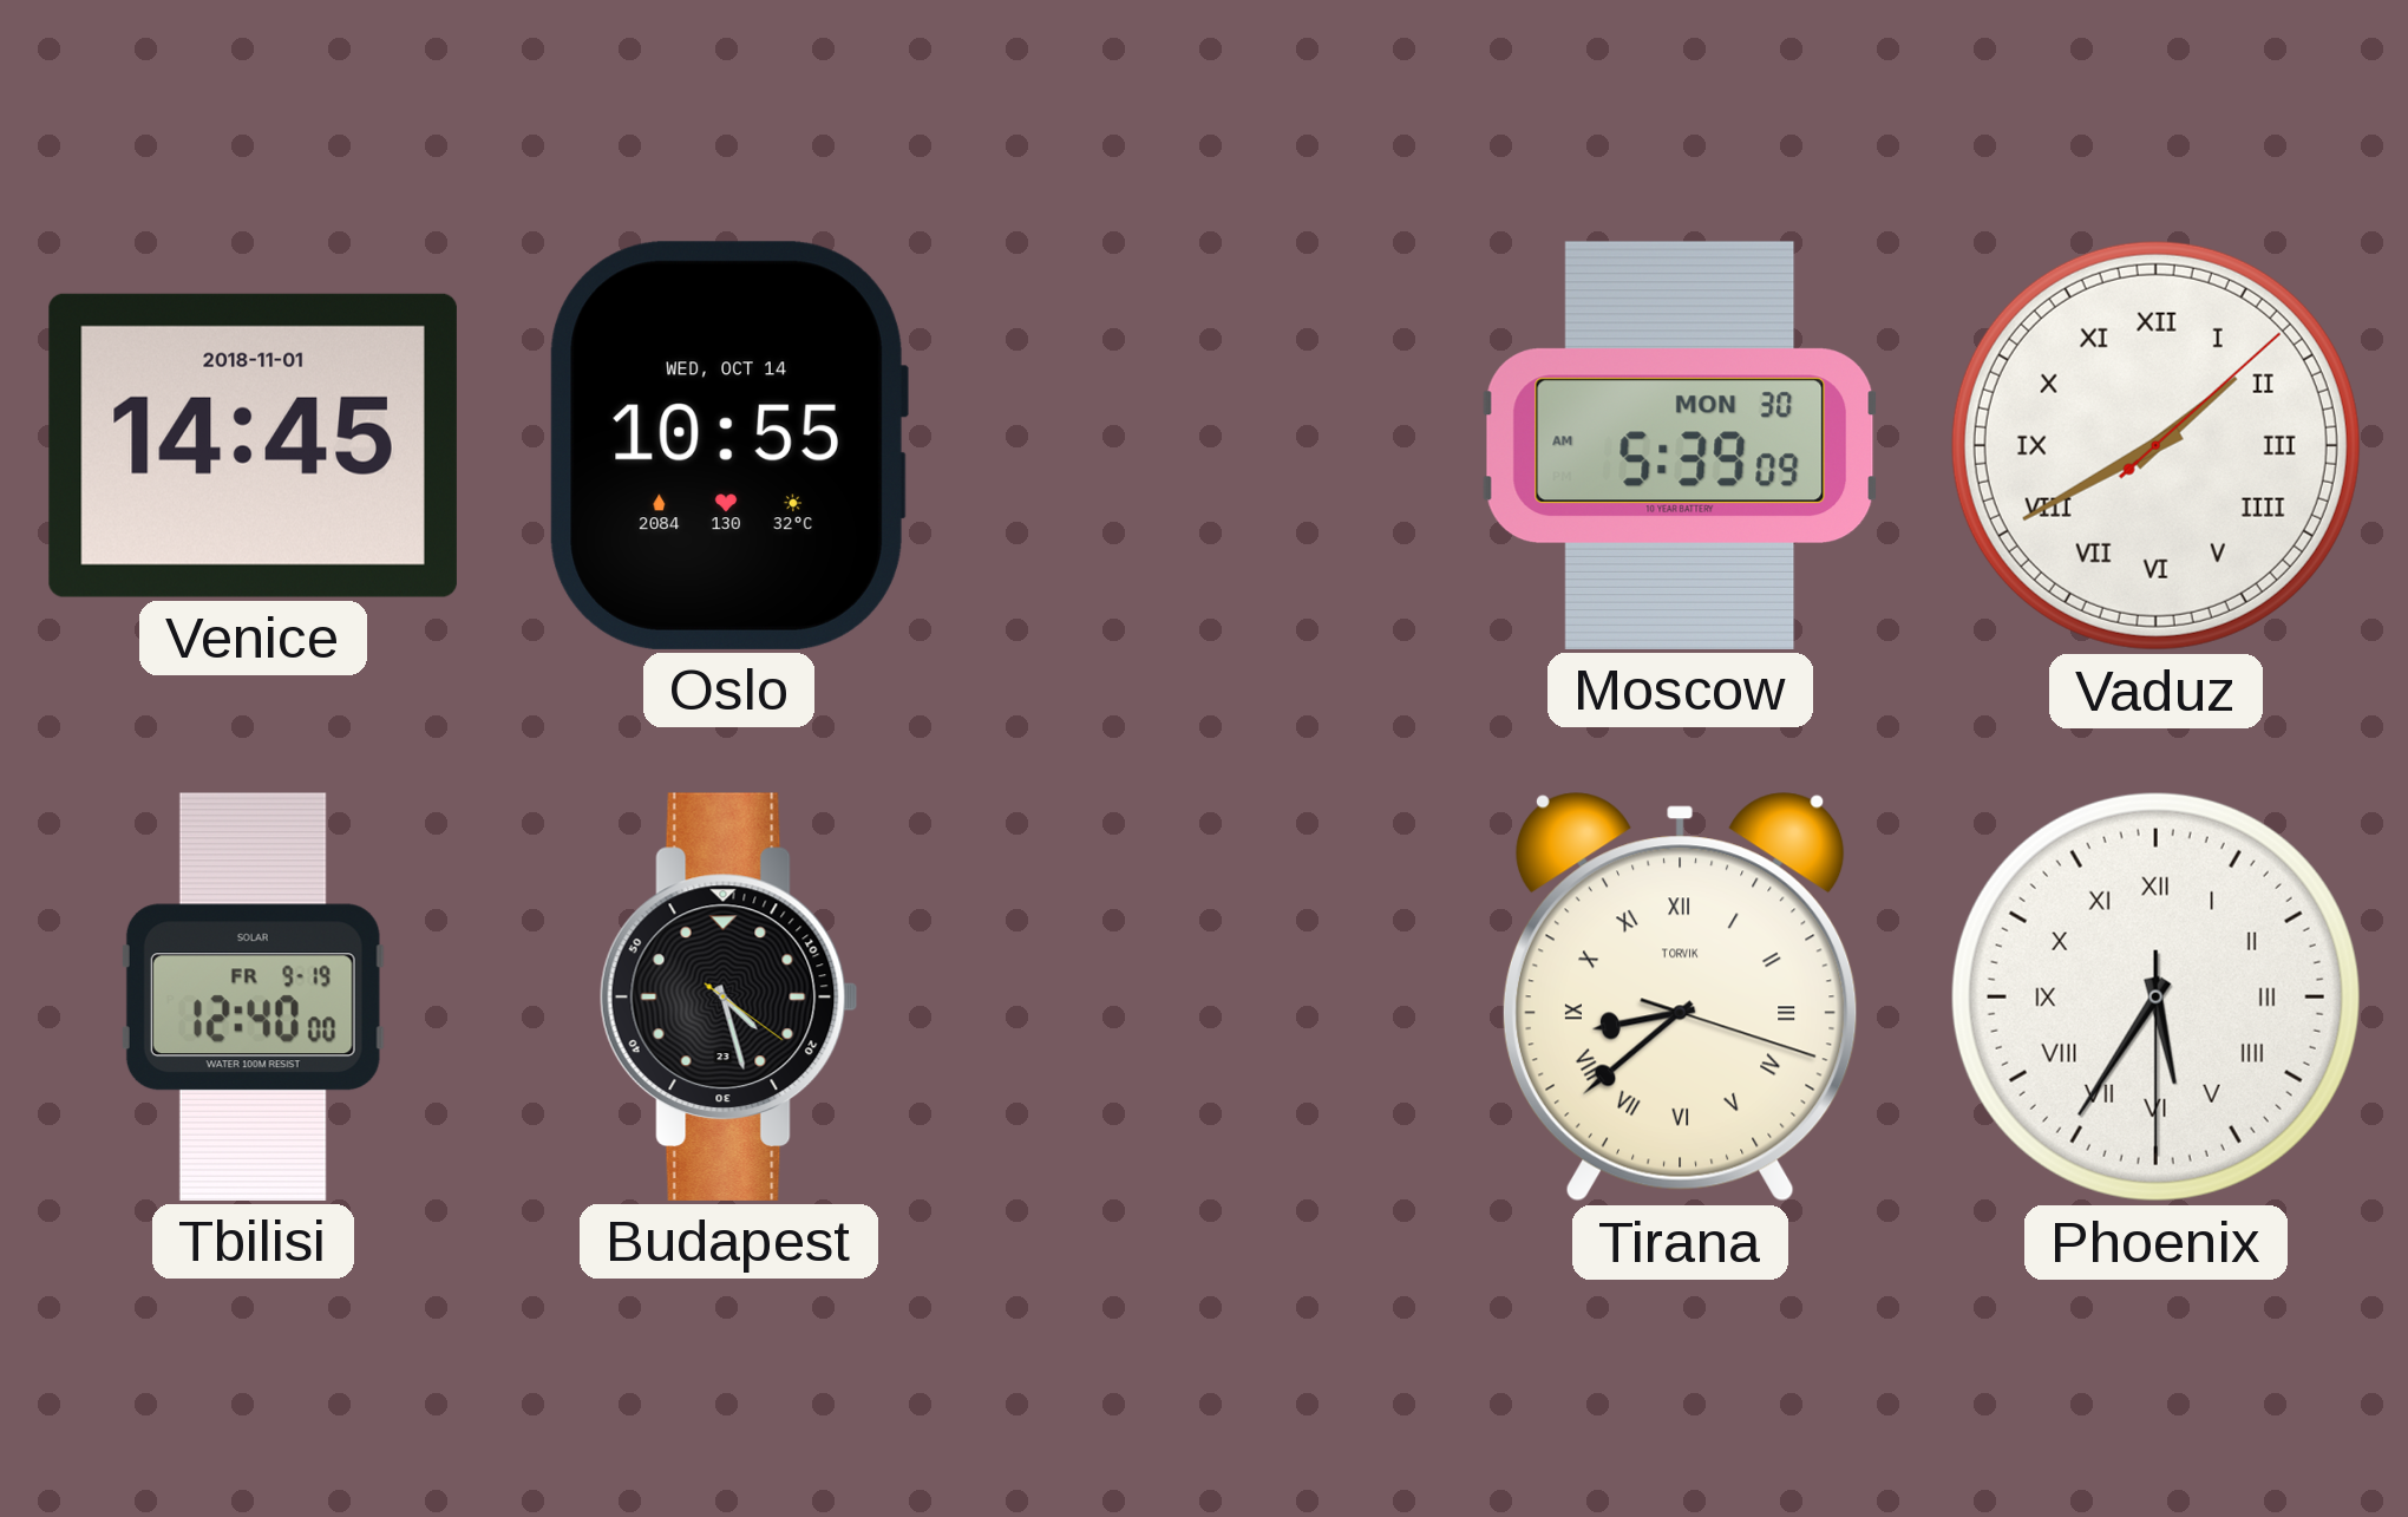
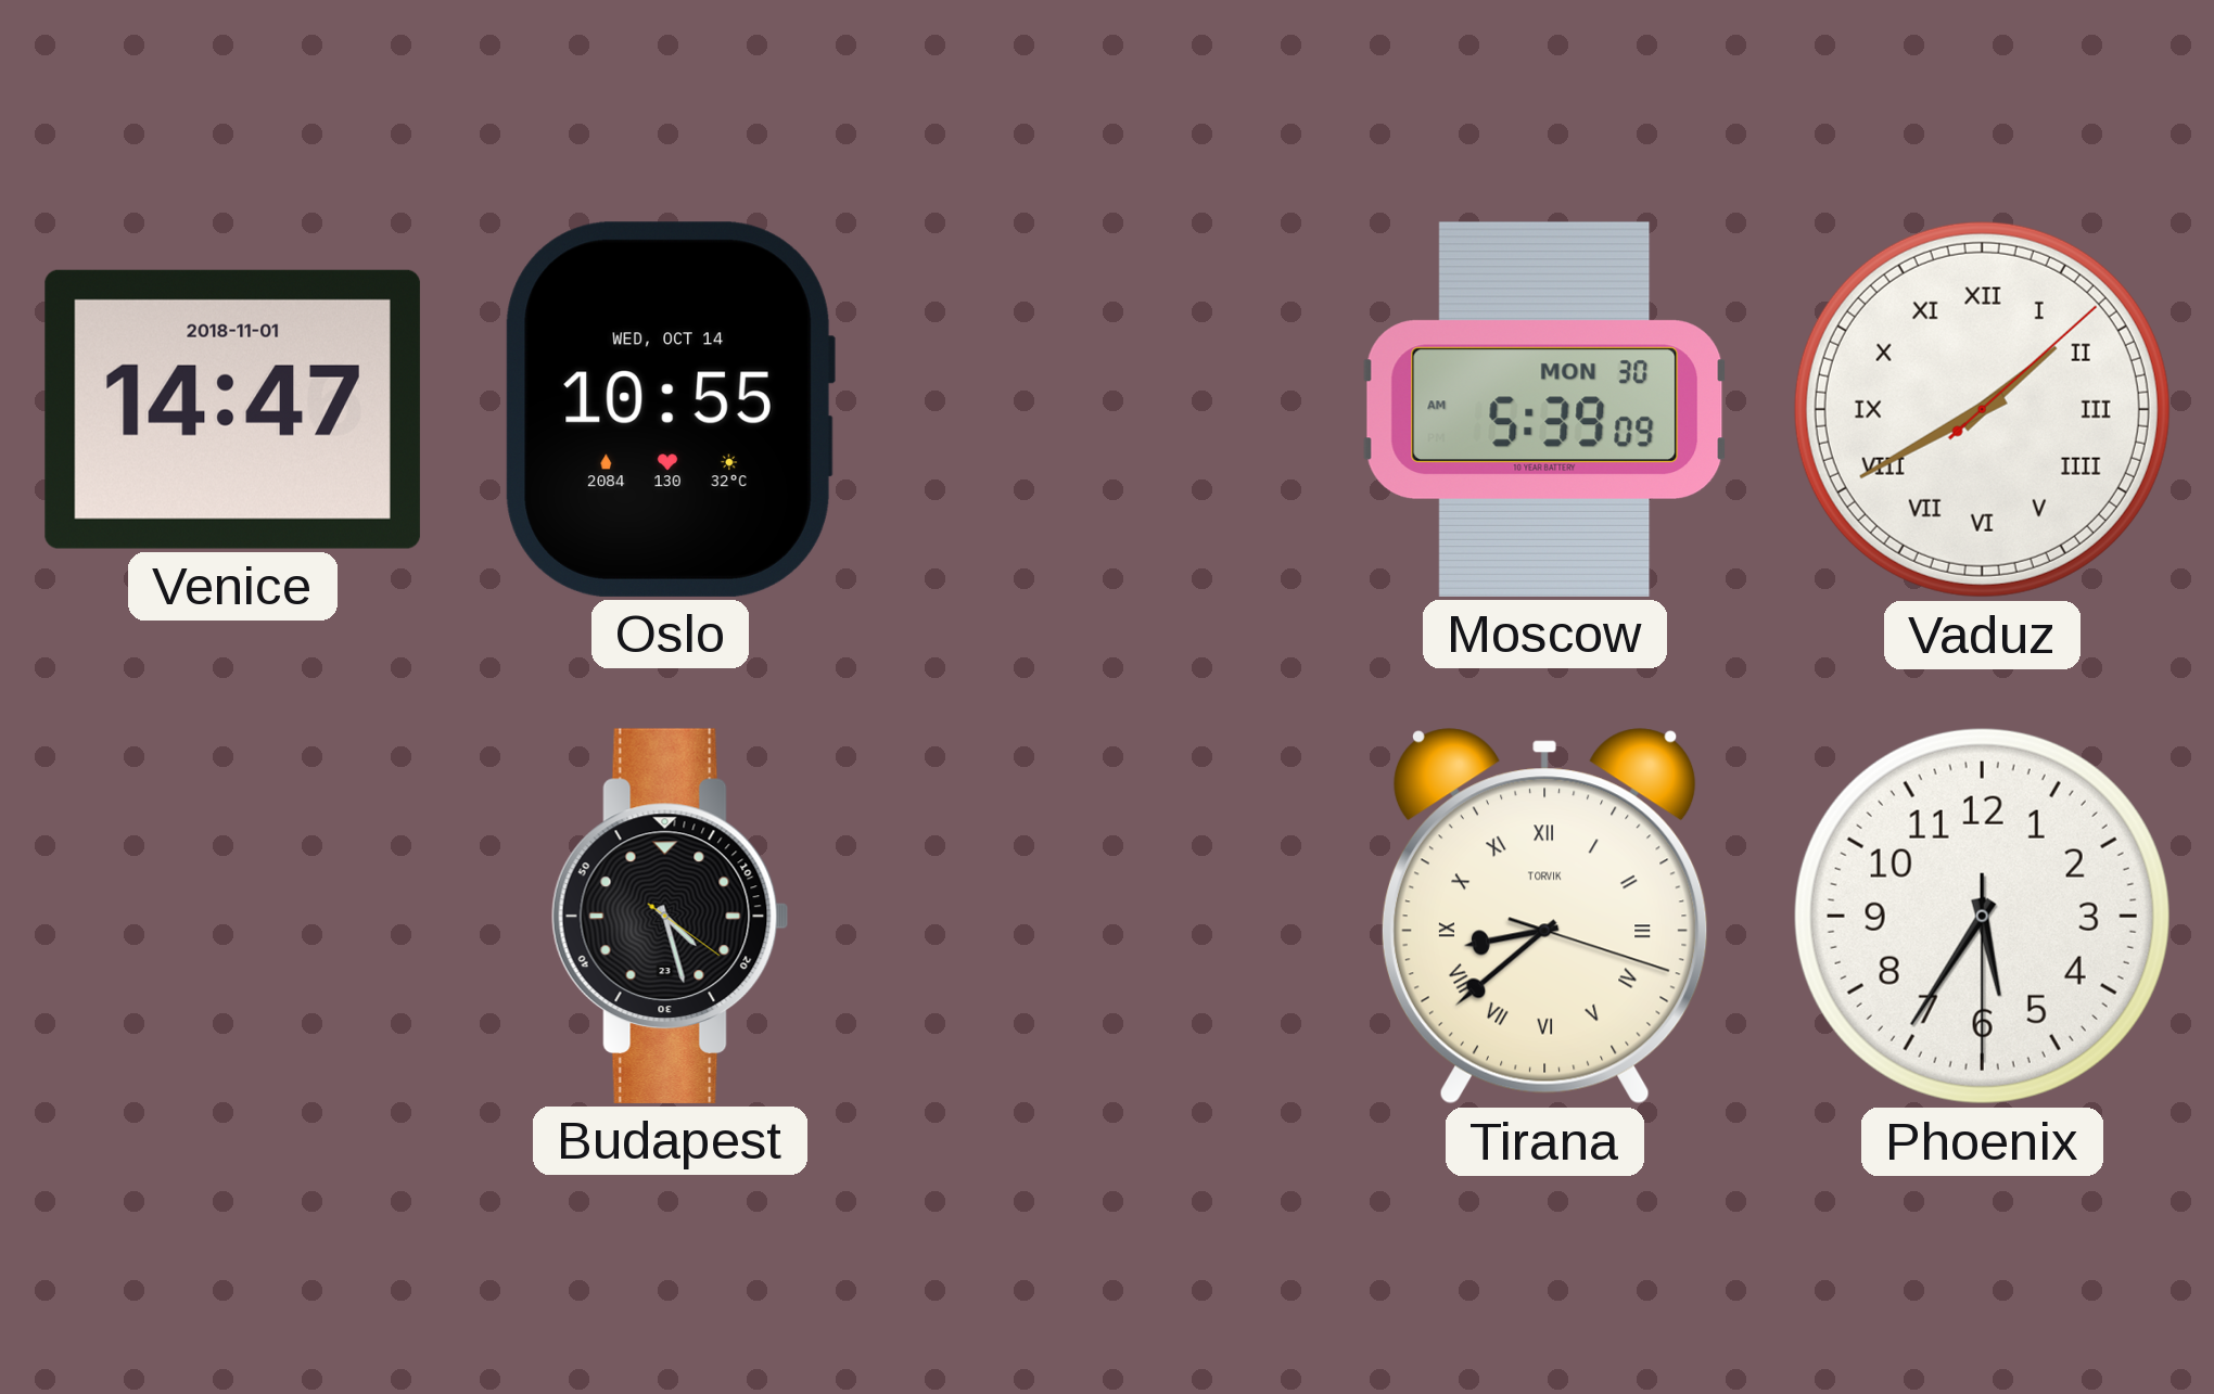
Venice: 14:45 -> 14:47 (232, 409)
Tbilisi: 12:40 -> none (253, 996)
Phoenix numerals: Roman -> Arabic (1982, 916)
